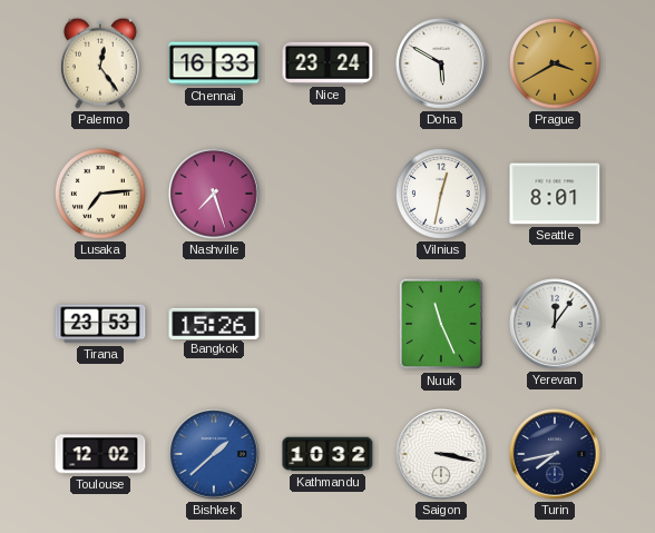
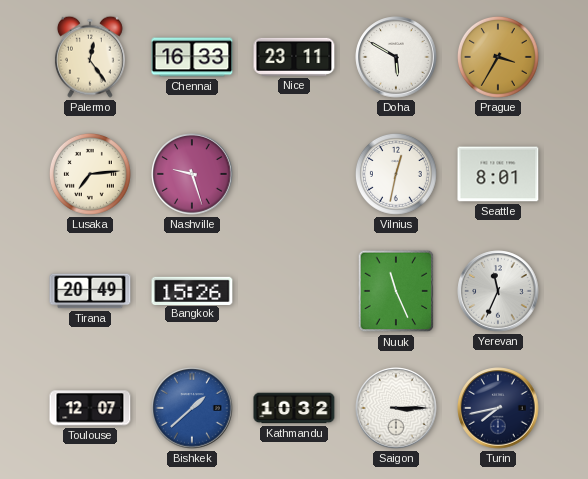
Nice: 23:24 -> 23:11 (294, 57)
Prague: 3:40 -> 3:35 (498, 57)
Nashville: 7:27 -> 9:27 (192, 174)
Tirana: 23:53 -> 20:49 (90, 291)
Yerevan: 12:06 -> 11:34 (498, 291)
Toulouse: 12:02 -> 12:07 (90, 408)
Saigon: 3:17 -> 3:15 (396, 408)
